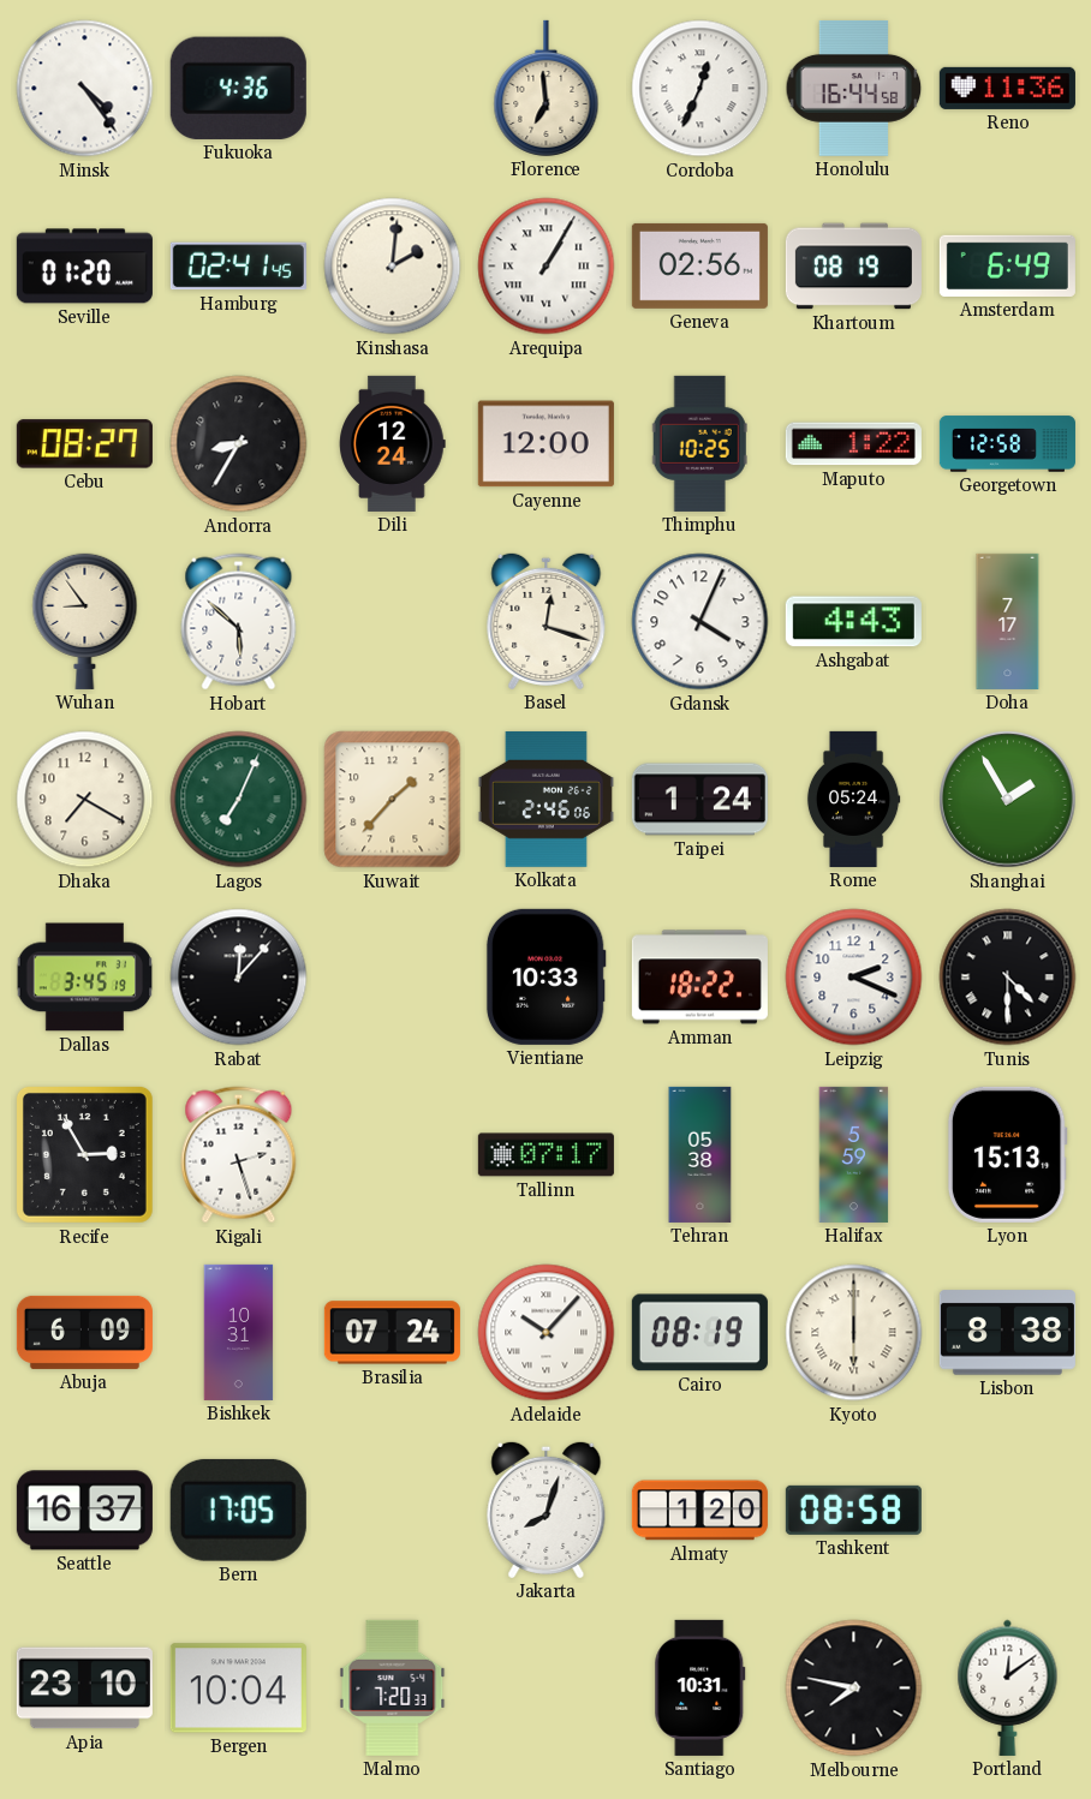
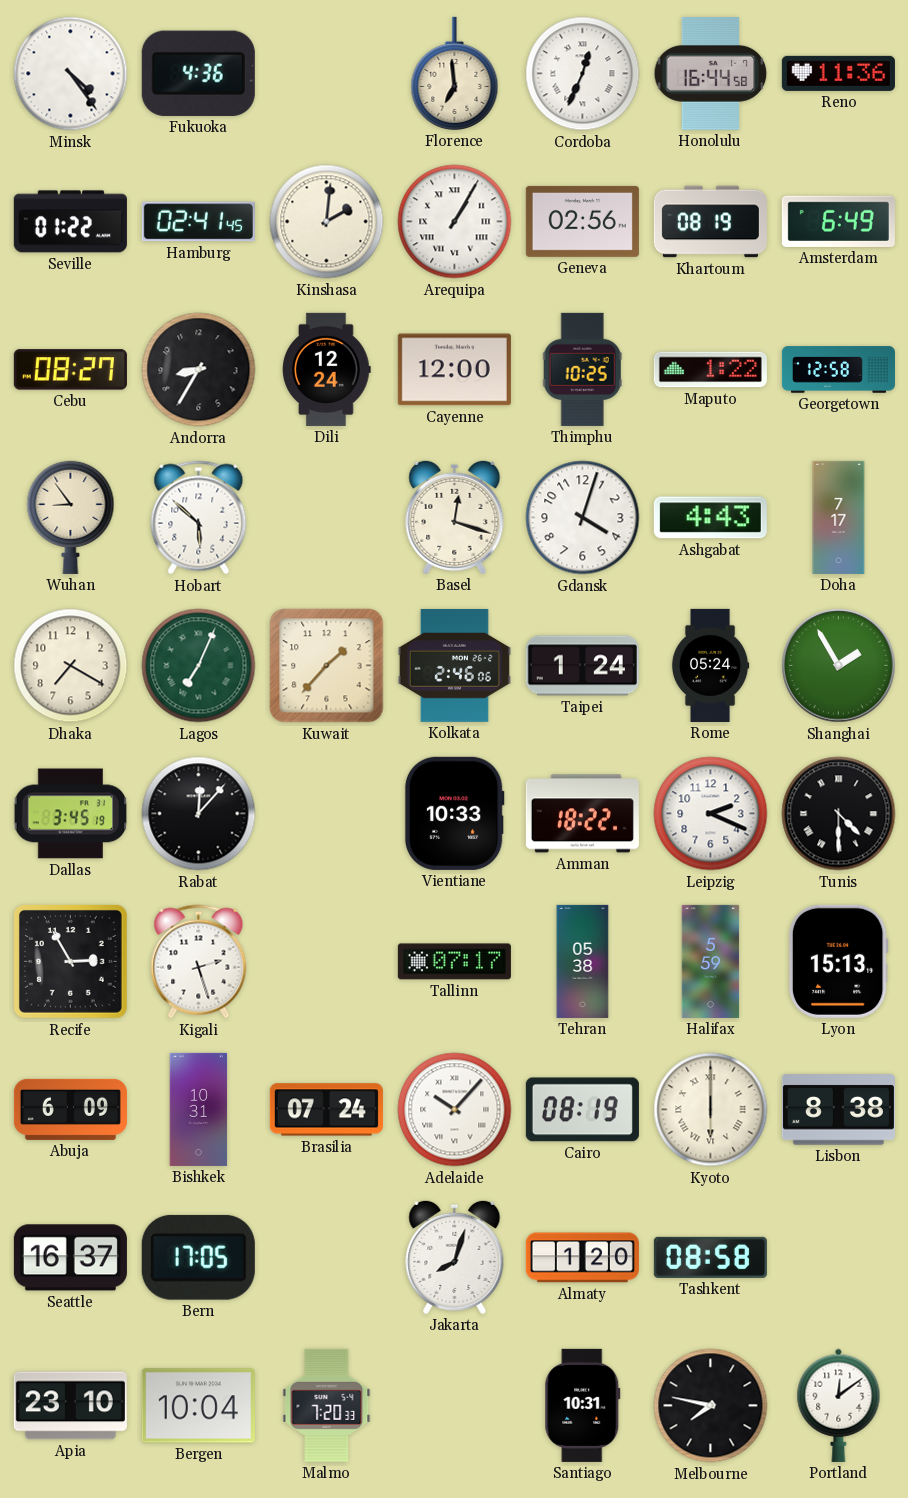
Seville: 01:20 -> 01:22 (70, 222)
Gdansk: 4:04 -> 4:03 (583, 518)
